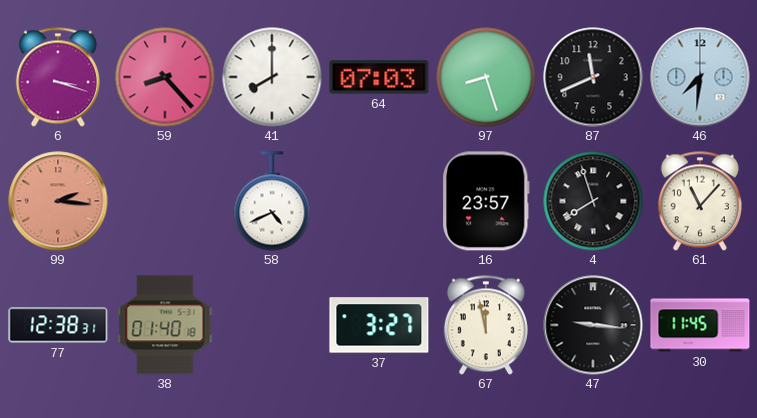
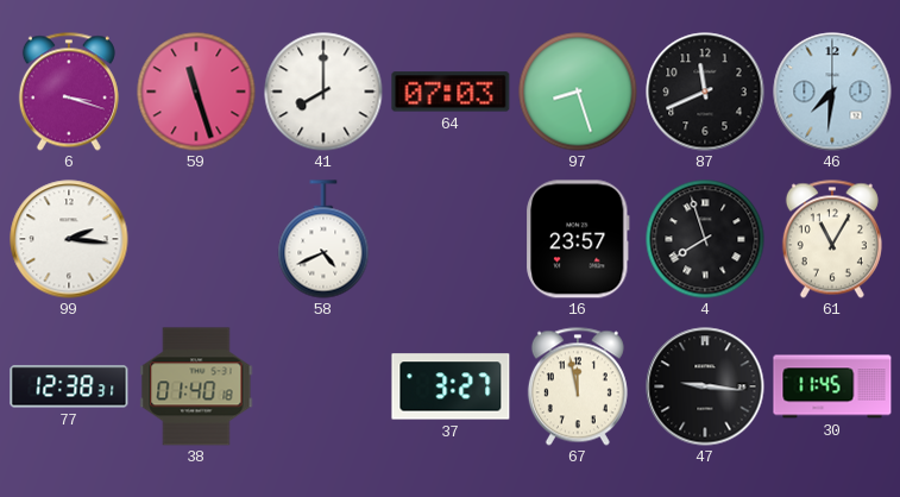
59: 8:23 -> 11:27 (196, 92)
99 dial: salmon -> white (69, 239)
61: 11:07 -> 11:05 (832, 239)
